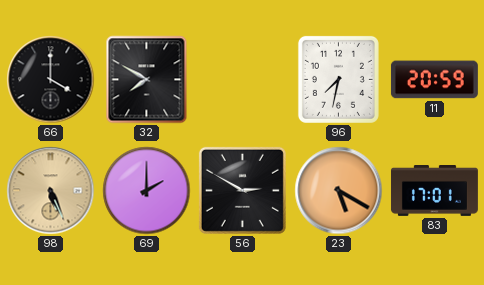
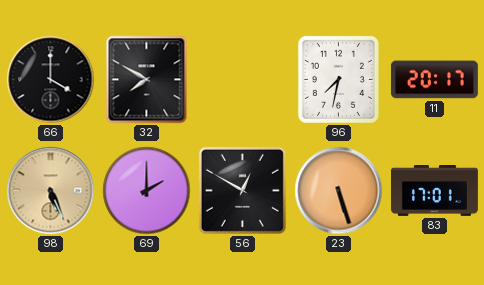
11: 20:59 -> 20:17 (434, 80)
56: 2:50 -> 12:50 (242, 190)
23: 5:20 -> 5:27 (339, 191)
